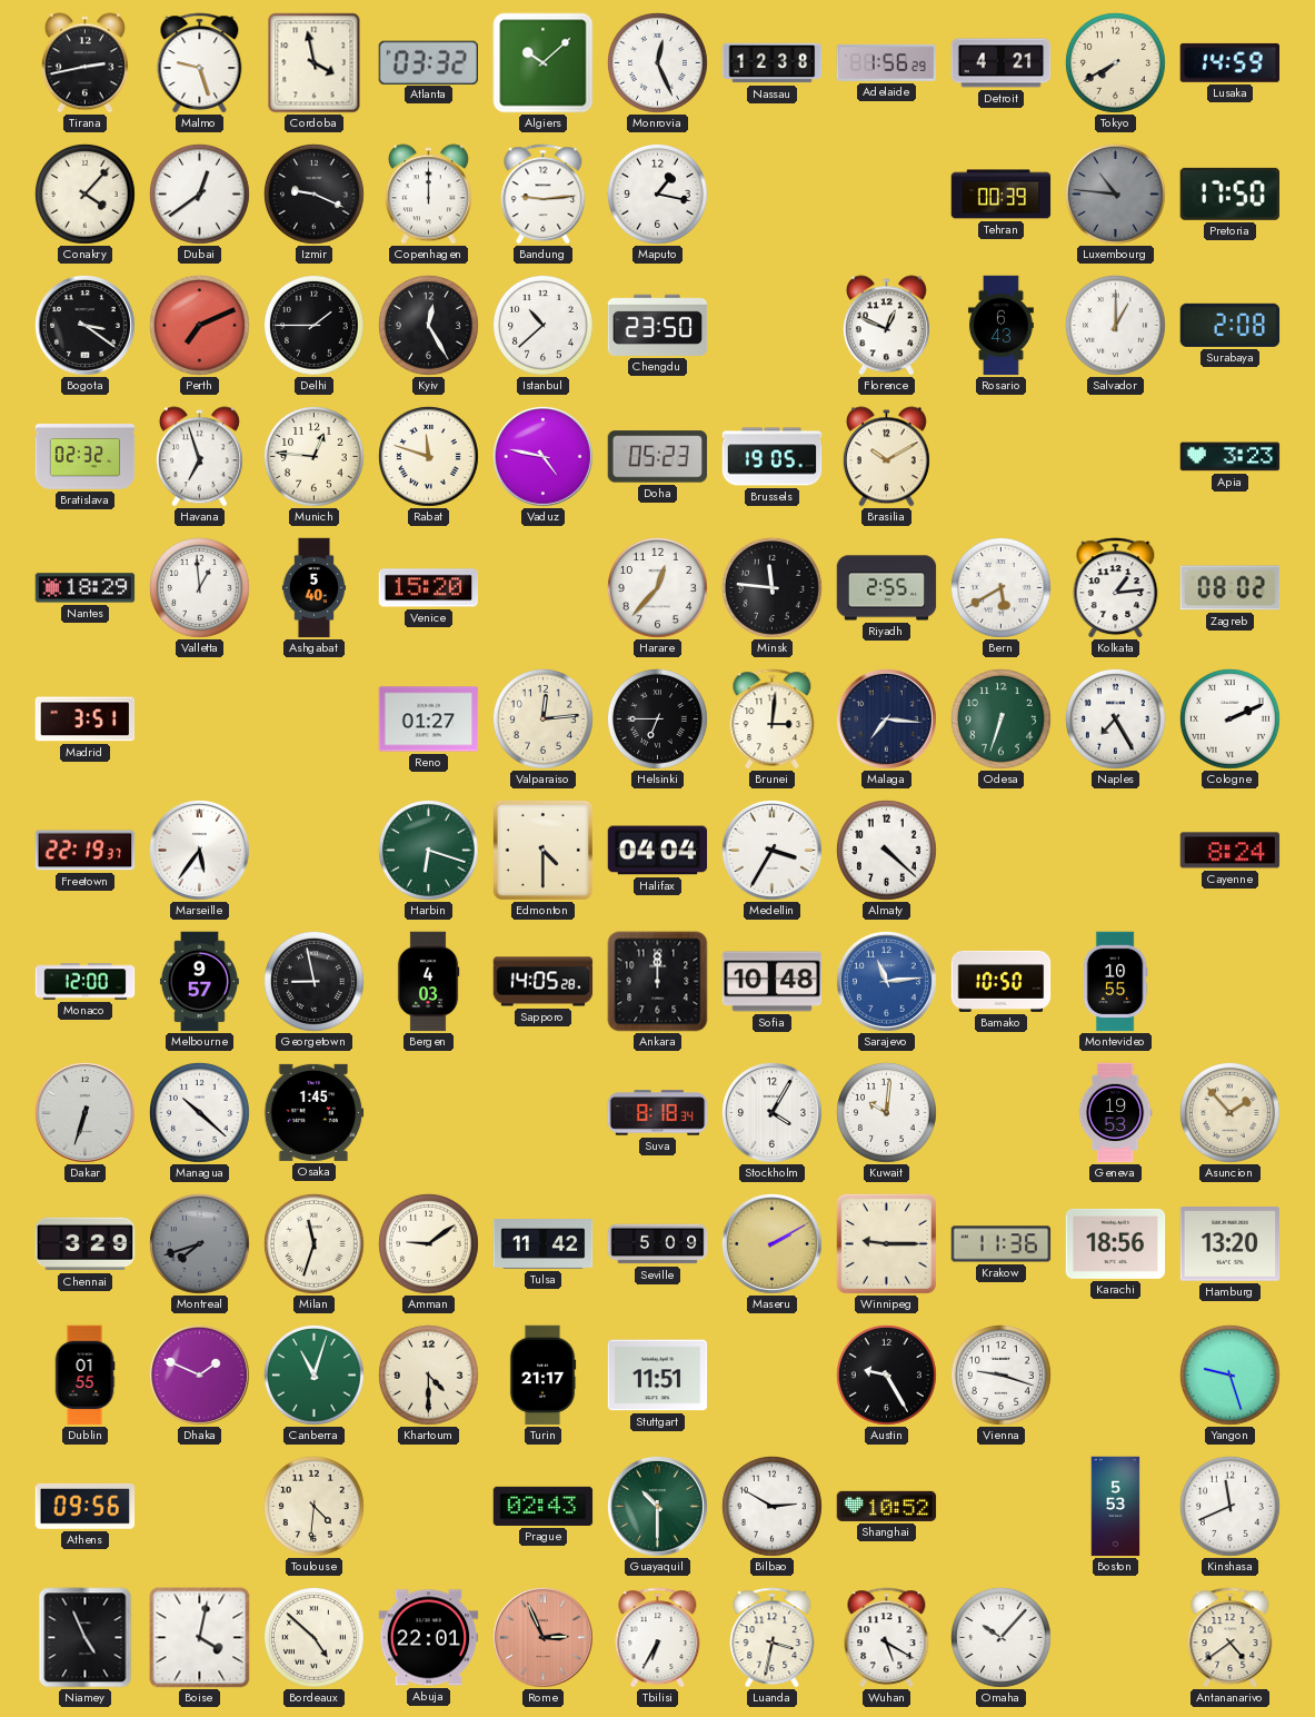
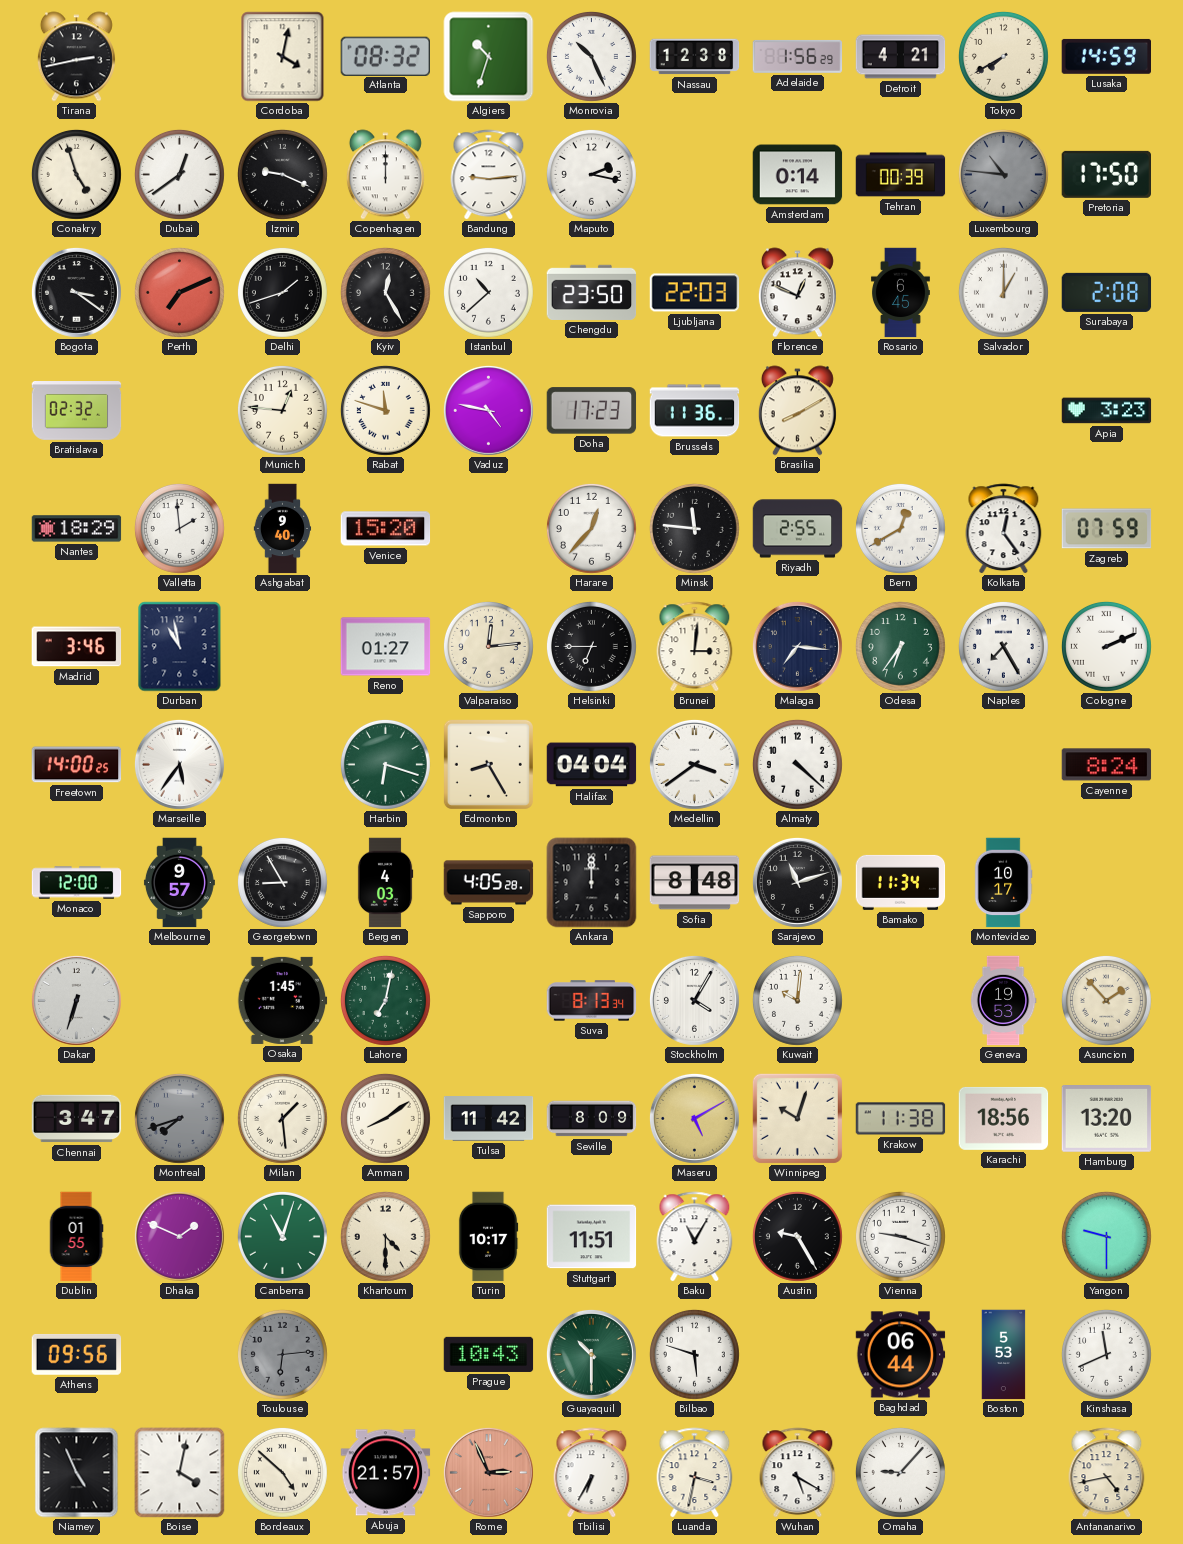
Malmo: 9:27 -> none (200, 63)
Cordoba: 3:58 -> 4:02 (283, 57)
Atlanta: 03:32 -> 08:32 (385, 56)
Algiers: 10:08 -> 10:33 (489, 57)
Monrovia: 12:26 -> 10:26 (591, 56)
Conakry: 4:07 -> 4:57 (76, 174)
Maputo: 1:17 -> 2:17 (591, 174)
Amsterdam: none -> 0:14 (798, 175)
Delhi: 1:45 -> 1:42 (282, 292)
Ljubljana: none -> 22:03 (695, 293)
Rosario: 6:43 -> 6:45 (901, 293)
Havana: 6:57 -> none (199, 457)
Doha: 05:23 -> 17:23 (592, 411)
Brussels: 19:05 -> 11:36 (695, 411)
Brasilia: 10:10 -> 8:10 (797, 411)
Valletta: 12:59 -> 1:59 (179, 528)
Ashgabat: 5:40 -> 9:40 (283, 529)
Bern: 5:40 -> 12:40 (900, 528)
Kolkata: 1:14 -> 12:24 (1004, 529)
Zagreb: 08:02 -> 07:59 (1107, 529)
Madrid: 3:51 -> 3:46 (77, 647)
Durban: none -> 10:58 (180, 647)
Odesa: 6:33 -> 6:36 (900, 646)
Freetown: 22:19 -> 14:00 (77, 765)
Edmonton: 4:30 -> 8:25 (488, 764)
Medellin: 3:35 -> 3:39 (694, 764)
Georgetown: 8:58 -> 8:55 (282, 882)
Sapporo: 14:05 -> 4:05 (489, 883)
Sofia: 10:48 -> 8:48 (695, 883)
Sarajevo: 11:14 -> 11:12 (797, 882)
Sarajevo dial: blue -> black (797, 882)
Bamako: 10:50 -> 11:34 (901, 882)
Montevideo: 10:55 -> 10:17 (1003, 883)
Managua: 10:22 -> none (199, 1112)
Lahore: none -> 7:02 (385, 1000)
Suva: 8:18 -> 8:13 (592, 1001)
Chennai: 3:29 -> 3:47 (77, 1119)
Milan: 11:33 -> 1:29 (282, 1118)
Amman: 9:09 -> 8:09 (385, 1118)
Seville: 5:09 -> 8:09 (592, 1119)
Maseru: 2:10 -> 5:10 (694, 1118)
Winnipeg: 9:15 -> 10:03 (797, 1118)
Krakow: 11:36 -> 11:38 (901, 1119)
Turin: 21:17 -> 10:17 (488, 1237)
Baku: none -> 11:05 (695, 1237)
Yangon: 9:27 -> 9:30 (1106, 1236)
Toulouse: 4:31 -> 6:14 (282, 1354)
Toulouse dial: cream -> grey (282, 1354)
Prague: 02:43 -> 10:43 (489, 1354)
Bilbao: 2:50 -> 5:48 (694, 1354)
Shanghai: 10:52 -> none (887, 1506)
Baghdad: none -> 06:44 (901, 1355)
Abuja: 22:01 -> 21:57 (386, 1473)
Omaha: 10:07 -> 9:07 (900, 1472)
Antananarivo: 4:39 -> 4:43 (1107, 1473)
